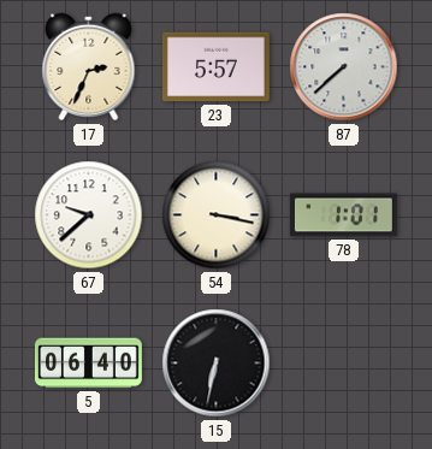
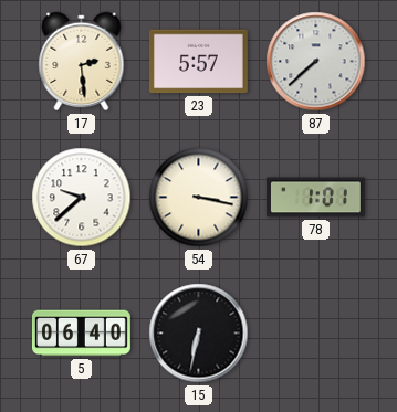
17: 2:34 -> 2:29 (82, 62)
